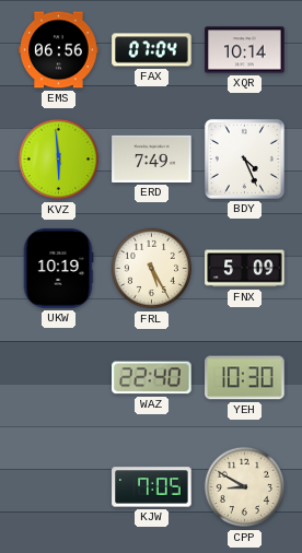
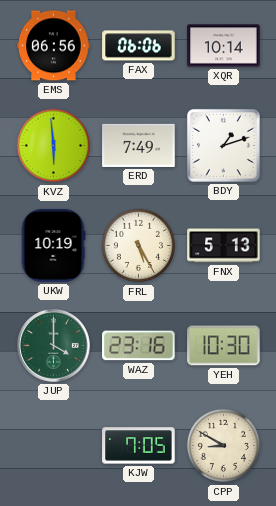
FAX: 07:04 -> 06:06 (139, 46)
BDY: 4:26 -> 1:12 (223, 145)
FNX: 5:09 -> 5:13 (224, 246)
JUP: none -> 4:00 (54, 346)
WAZ: 22:40 -> 23:16 (139, 346)
